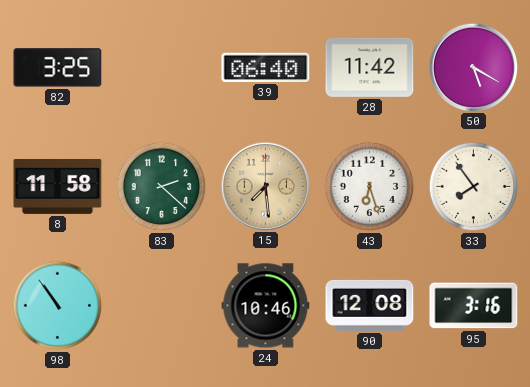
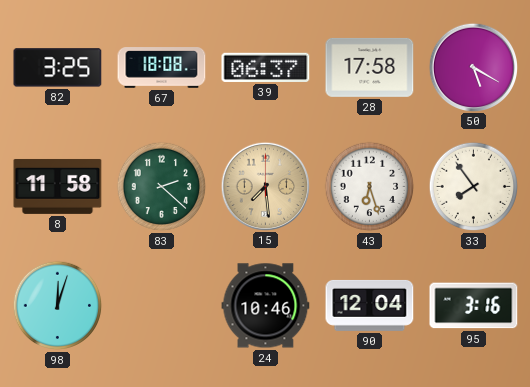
67: none -> 18:08 (162, 68)
39: 06:40 -> 06:37 (266, 67)
28: 11:42 -> 17:58 (370, 67)
98: 10:54 -> 12:03 (58, 306)
90: 12:08 -> 12:04 (370, 305)
